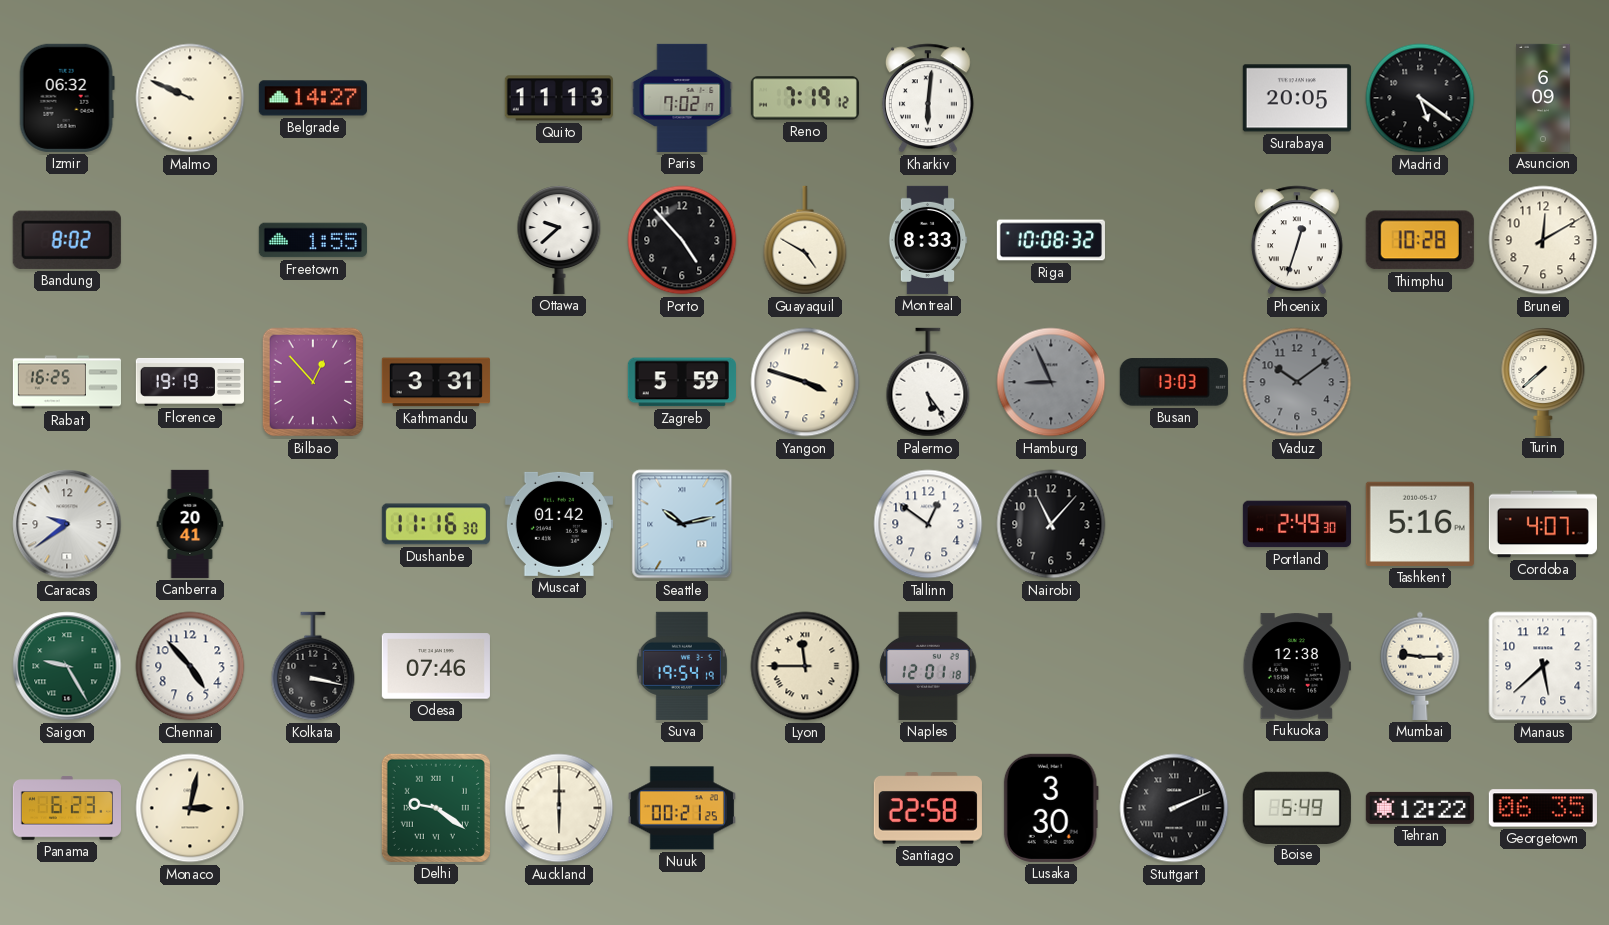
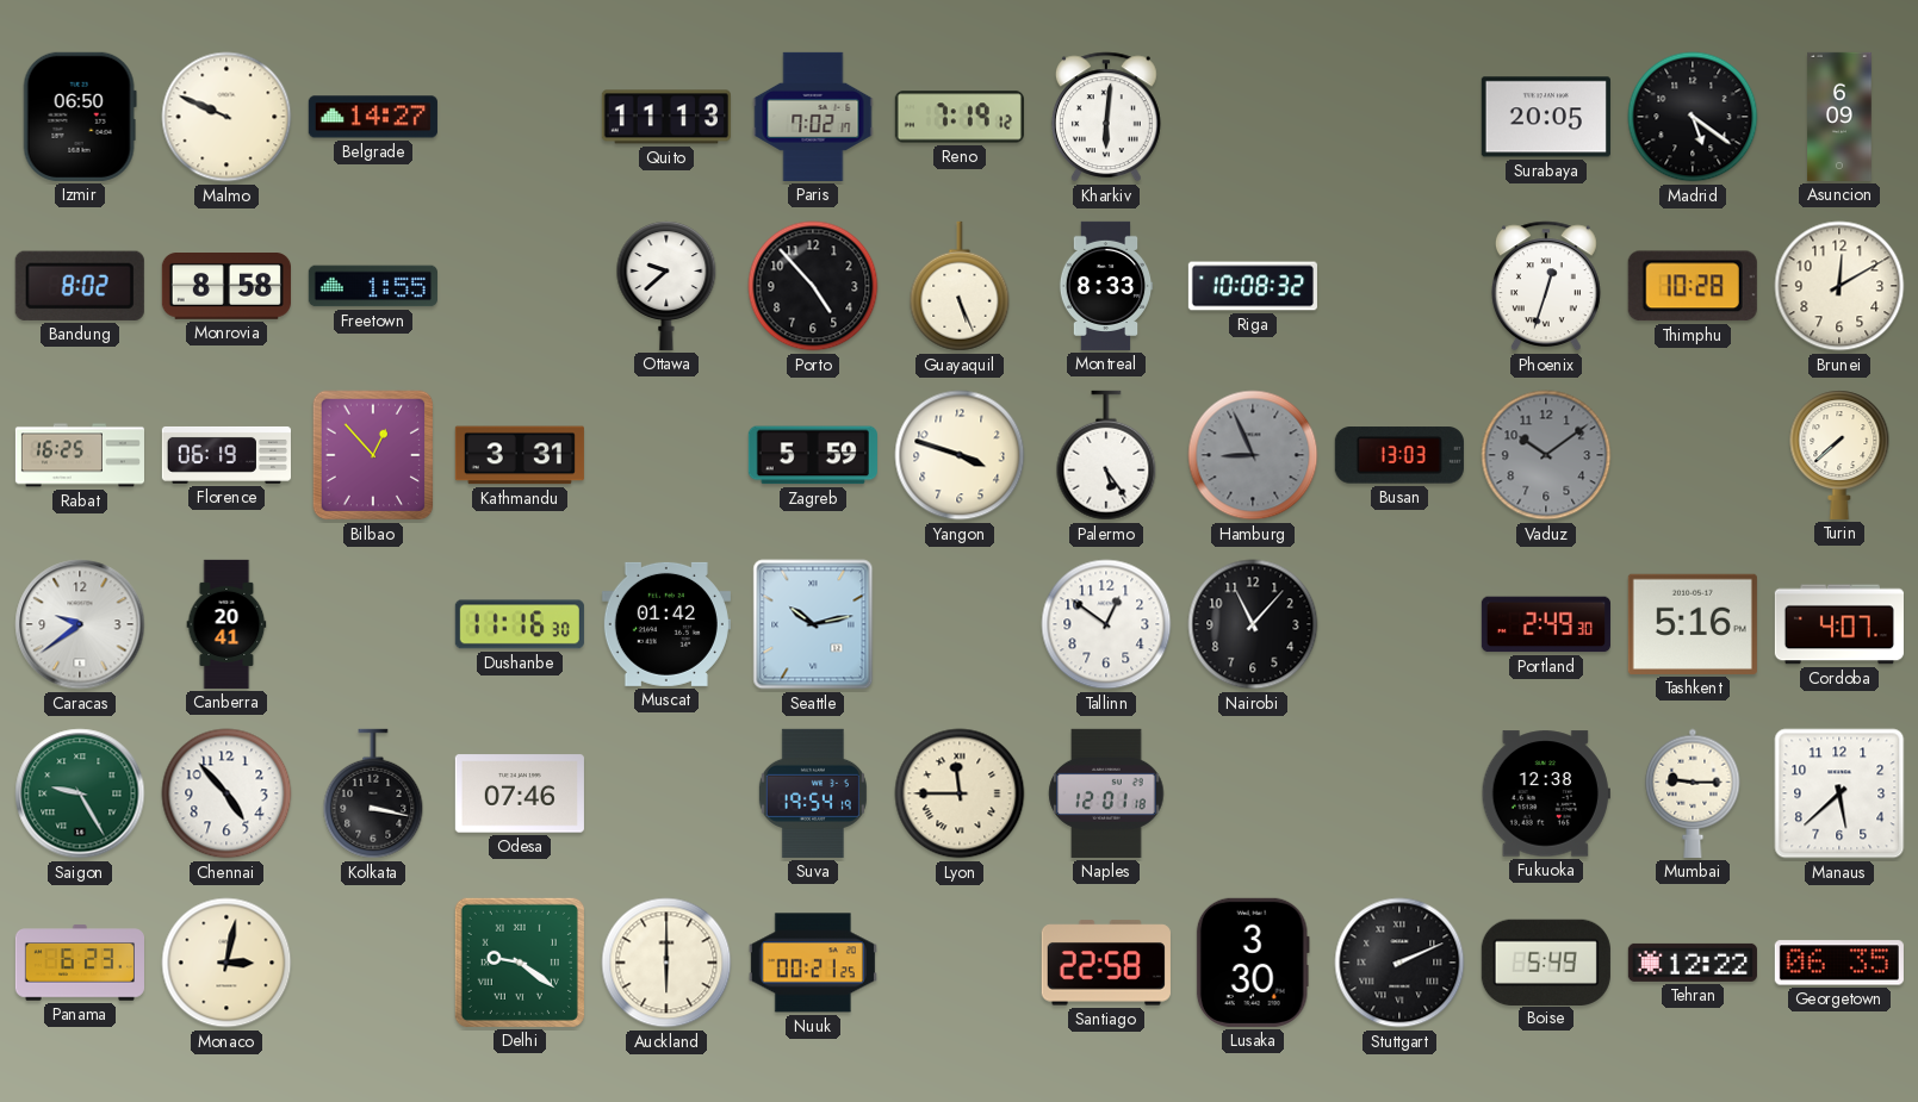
Izmir: 06:32 -> 06:50 (80, 117)
Monrovia: none -> 8:58 (226, 286)
Guayaquil: 4:50 -> 5:26 (960, 286)
Florence: 19:19 -> 06:19 (226, 455)
